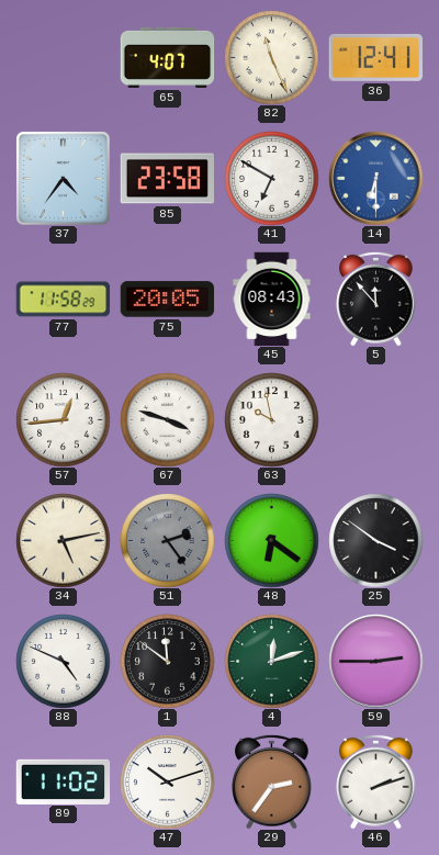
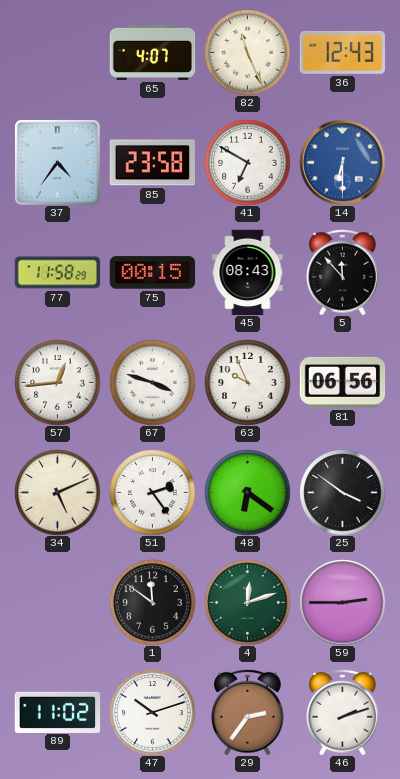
36: 12:41 -> 12:43 (342, 52)
75: 20:05 -> 00:15 (152, 273)
63: 9:58 -> 9:56 (247, 382)
81: none -> 06:56 (342, 382)
34: 5:13 -> 5:11 (57, 492)
51 dial: grey -> white (152, 492)
88: 4:49 -> none (63, 661)
